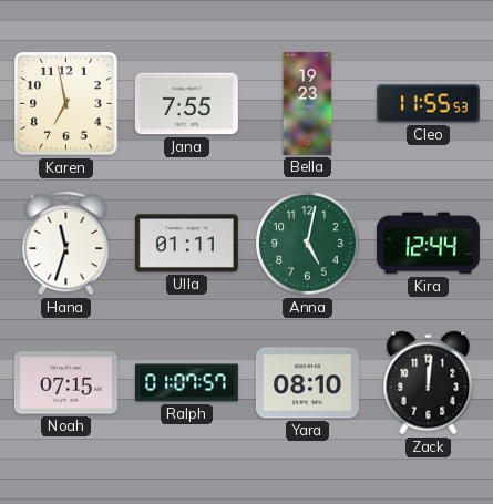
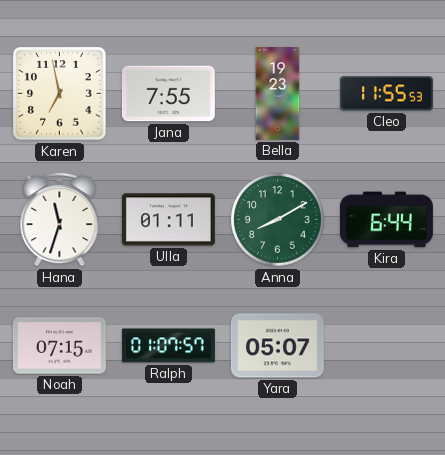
Anna: 5:02 -> 8:10 (278, 220)
Kira: 12:44 -> 6:44 (386, 220)
Yara: 08:10 -> 05:07 (277, 346)
Zack: 12:01 -> none (429, 383)
